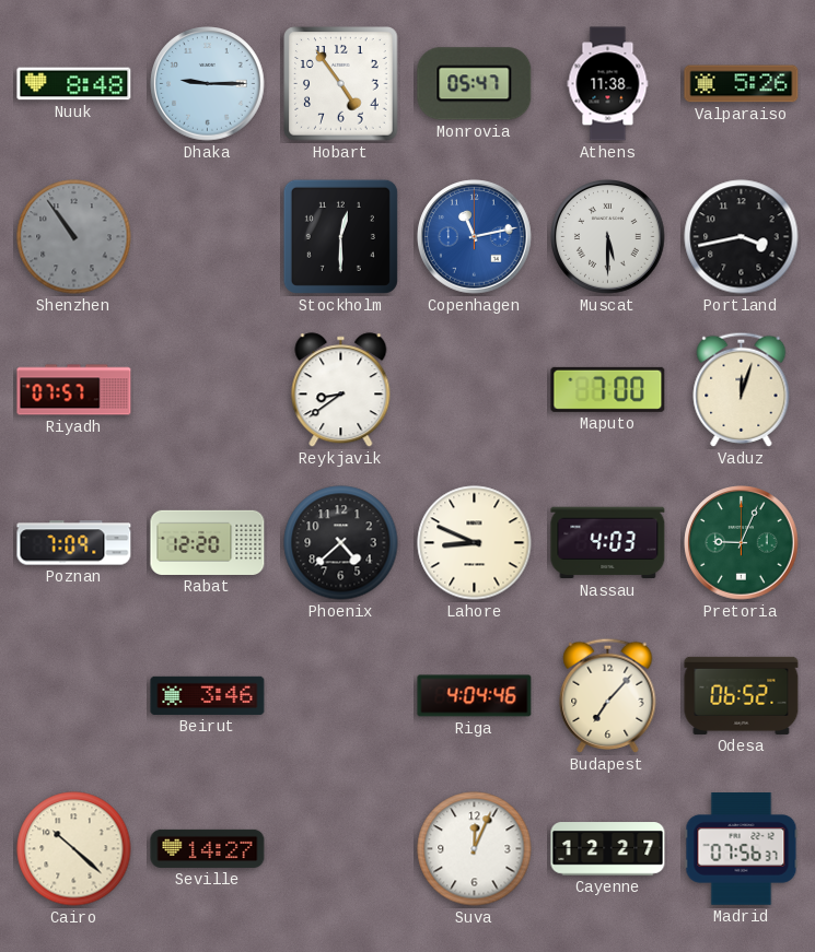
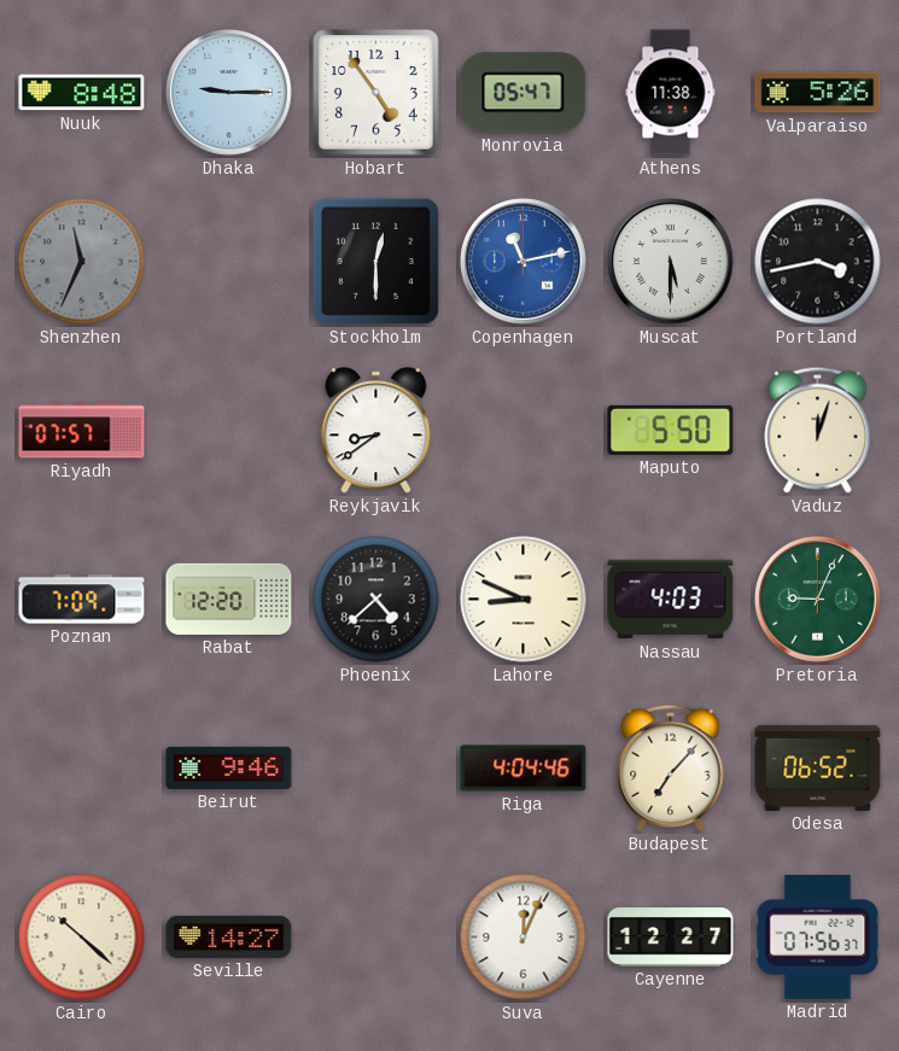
Shenzhen: 10:54 -> 11:34 (82, 262)
Maputo: 7:00 -> 5:50 (671, 430)
Beirut: 3:46 -> 9:46 (229, 767)
